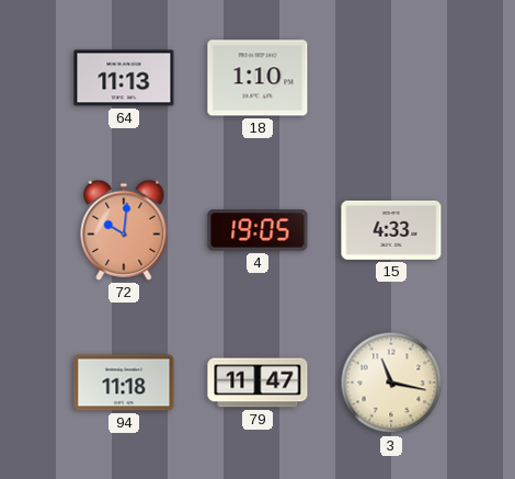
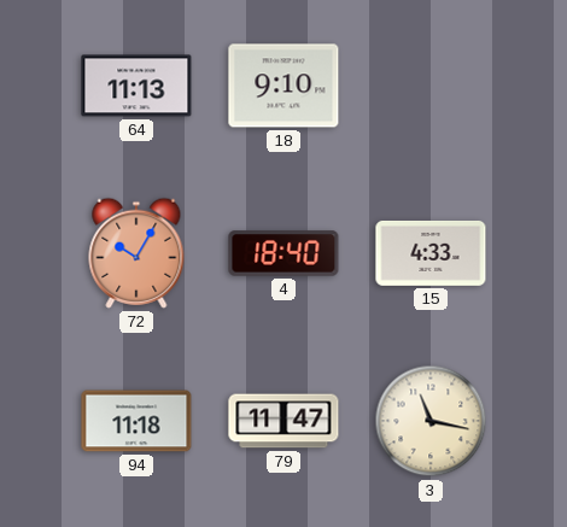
18: 1:10 -> 9:10 (283, 86)
72: 10:01 -> 10:05 (136, 253)
4: 19:05 -> 18:40 (283, 253)
